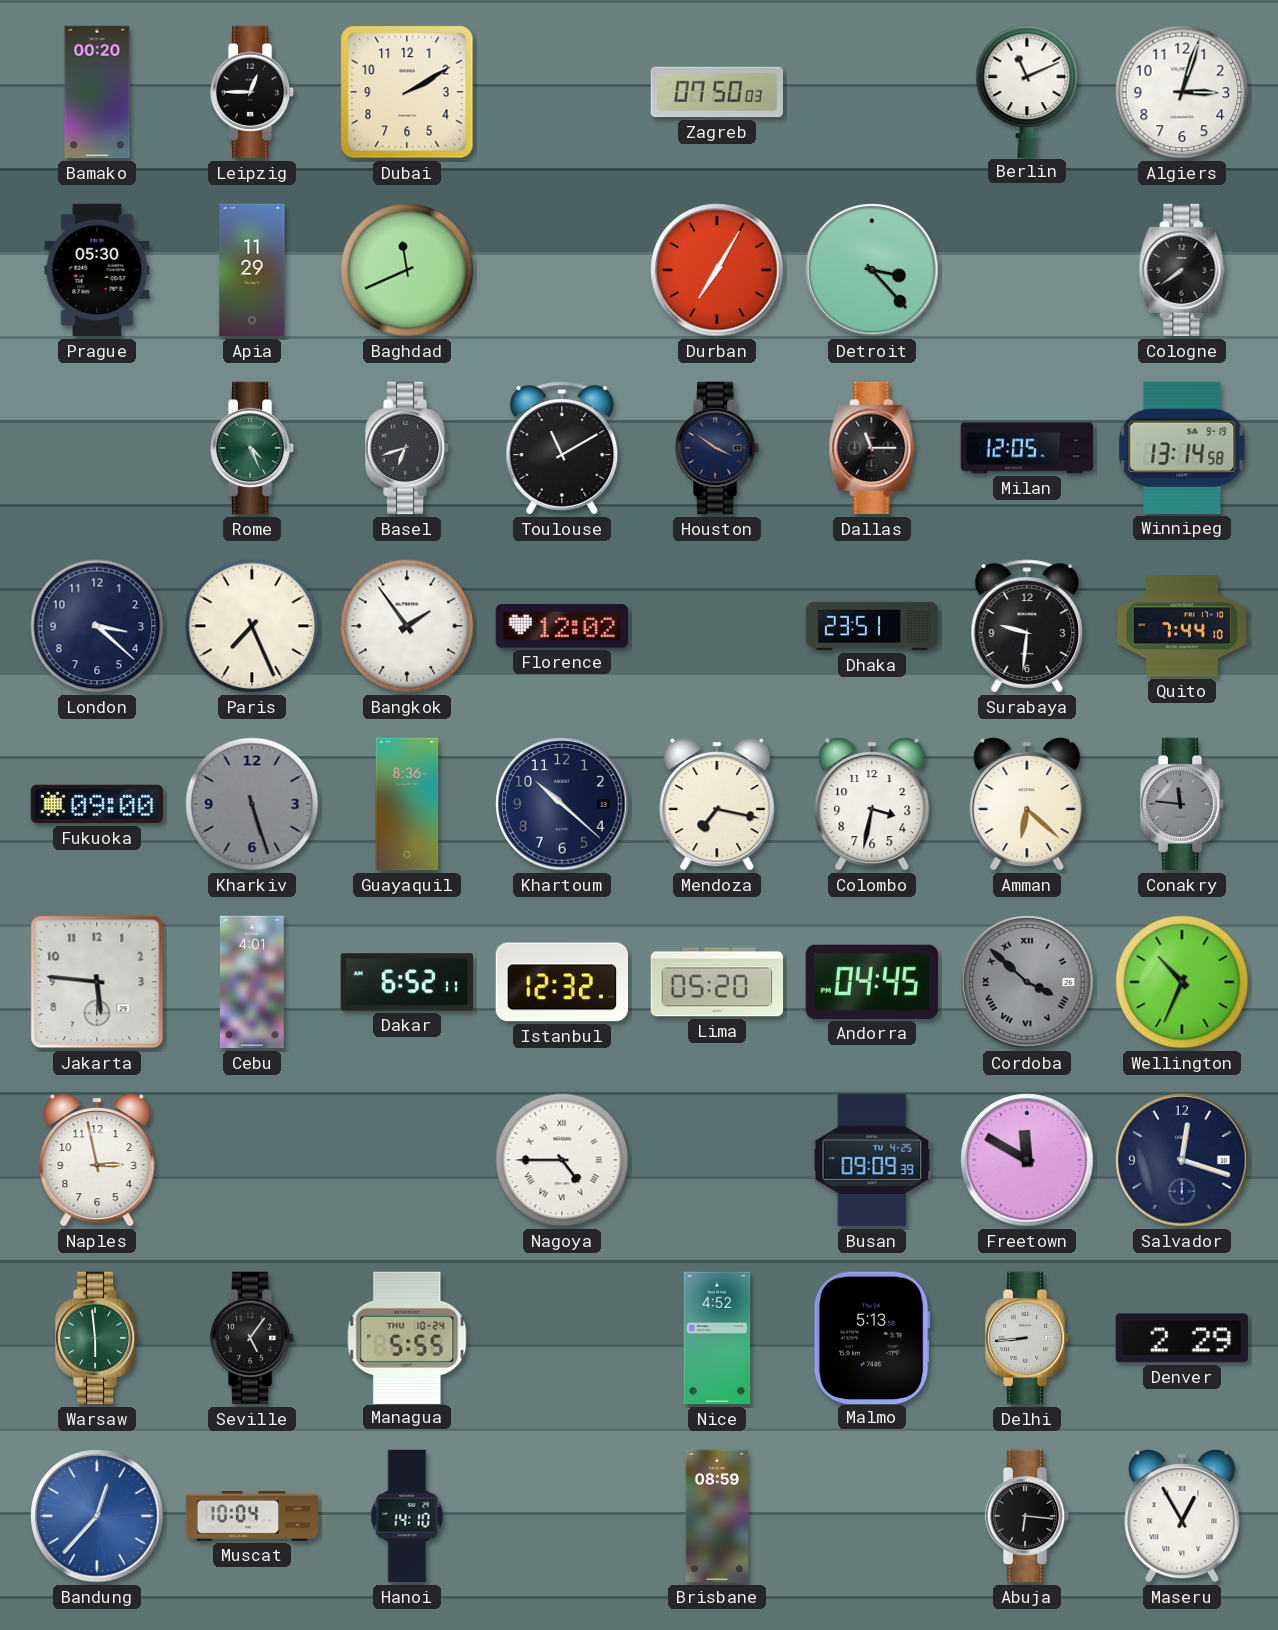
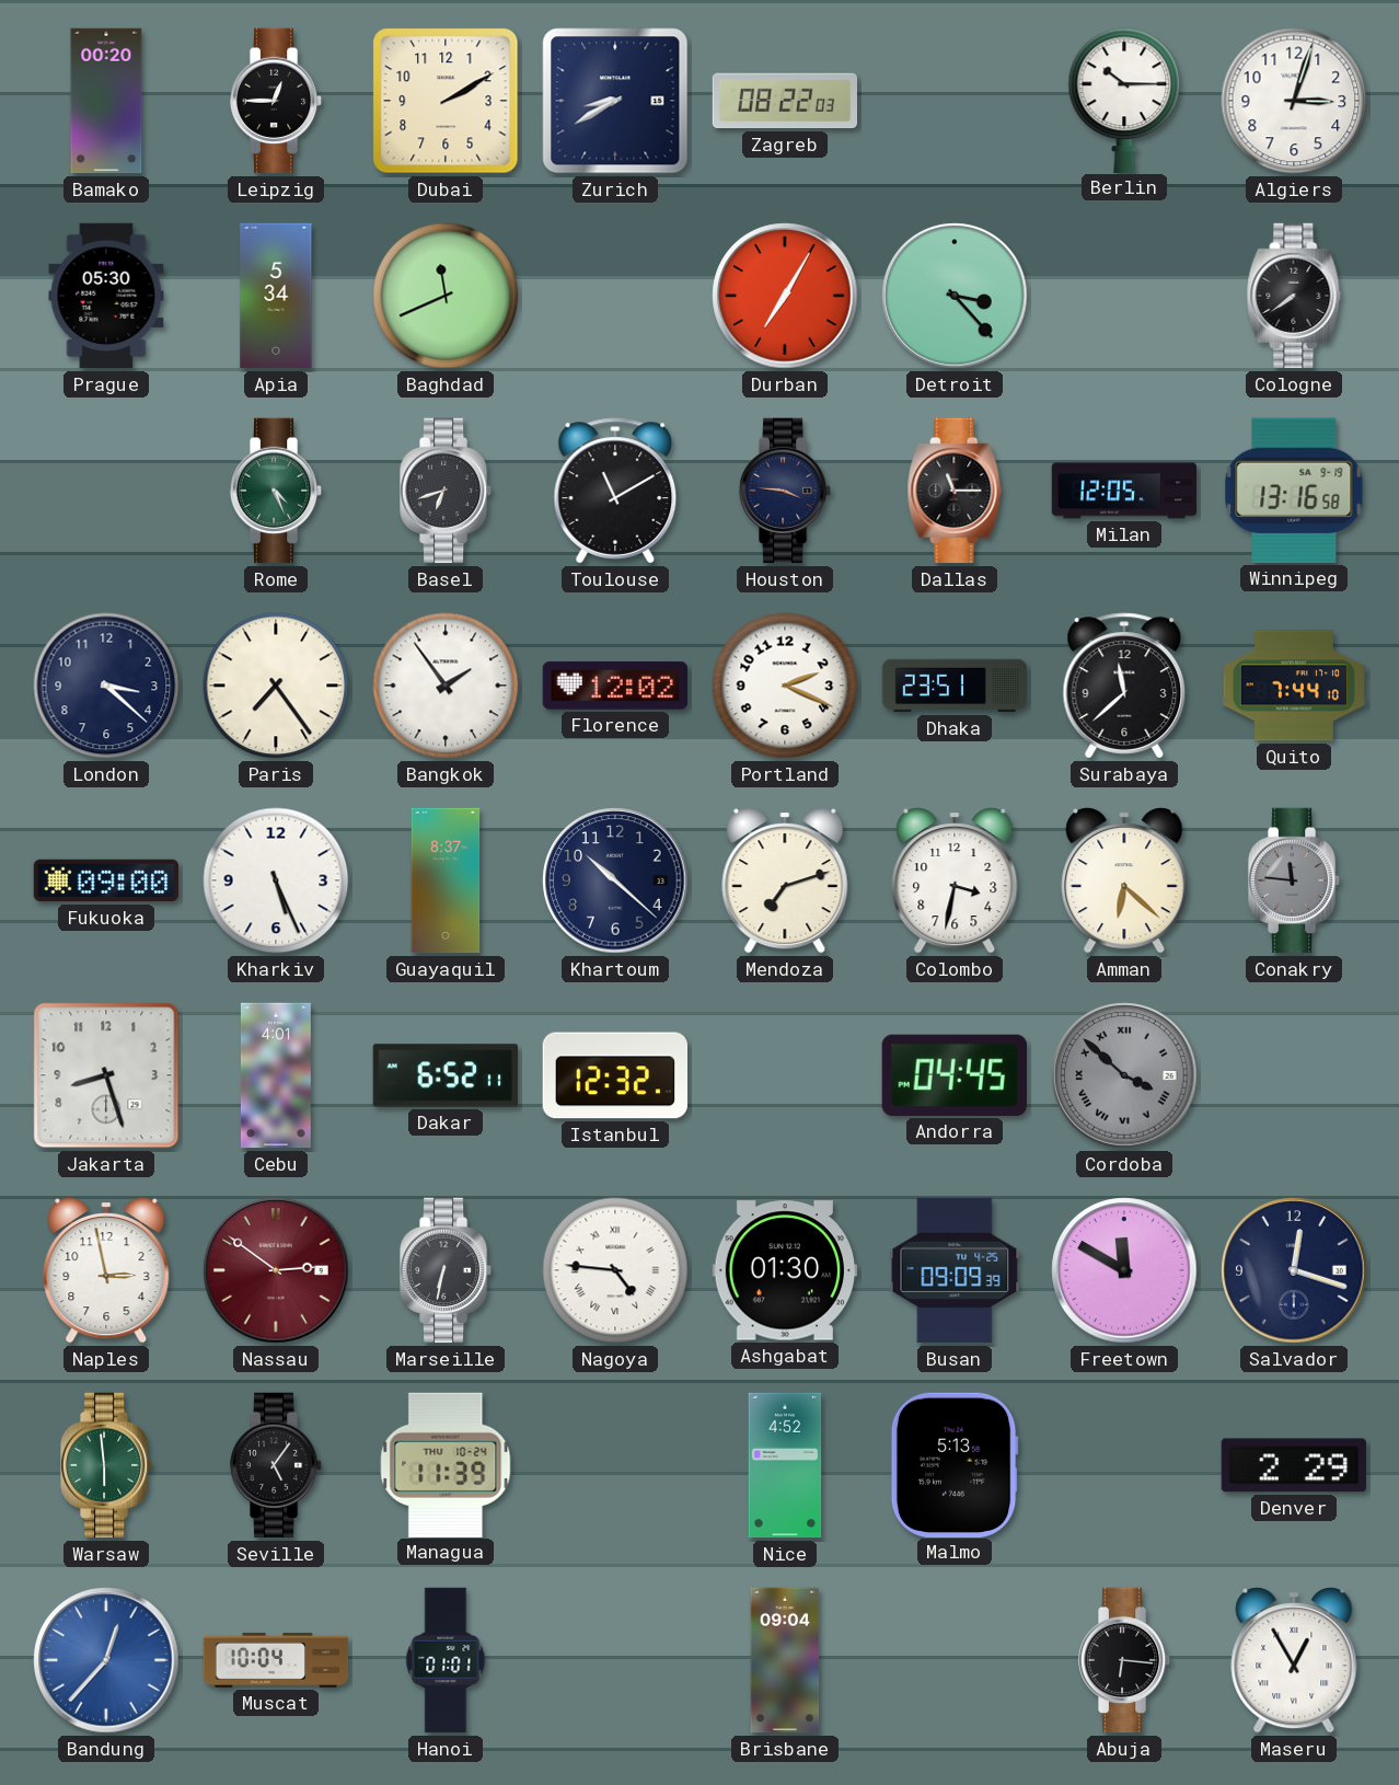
Zurich: none -> 8:40 (615, 101)
Zagreb: 07:50 -> 08:22 (785, 101)
Berlin: 11:11 -> 10:15 (1124, 100)
Apia: 11:29 -> 5:34 (276, 296)
Houston: 3:51 -> 3:46 (785, 491)
Winnipeg: 13:14 -> 13:16 (1294, 491)
Paris: 7:26 -> 7:24 (276, 686)
Portland: none -> 2:19 (785, 686)
Surabaya: 9:31 -> 11:38 (1124, 686)
Kharkiv: 5:27 -> 5:26 (276, 880)
Kharkiv dial: grey -> white (276, 880)
Guayaquil: 8:36 -> 8:37 (446, 880)
Mendoza: 7:17 -> 7:12 (785, 882)
Jakarta: 5:46 -> 8:27 (106, 1075)
Lima: 05:20 -> none (717, 982)
Wellington: 10:34 -> none (1182, 982)
Nassau: none -> 2:51 (276, 1270)
Marseille: none -> 6:32 (446, 1270)
Nagoya: 4:45 -> 4:46 (615, 1270)
Ashgabat: none -> 01:30 (784, 1270)
Managua: 5:55 -> 11:39 (446, 1464)
Delhi: 8:44 -> none (1027, 1338)
Hanoi: 14:10 -> 01:01 (446, 1660)
Brisbane: 08:59 -> 09:04 (785, 1660)
